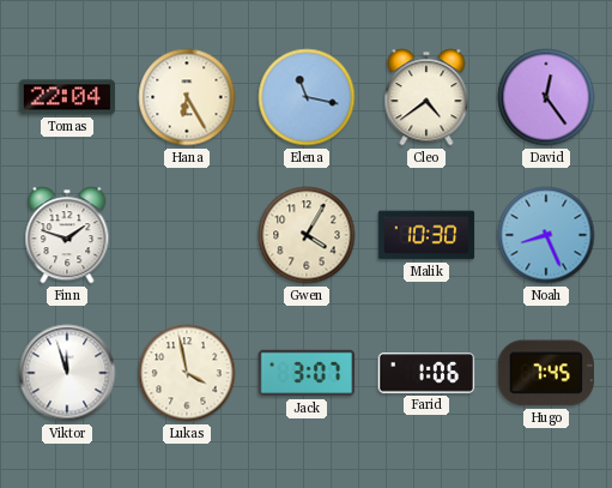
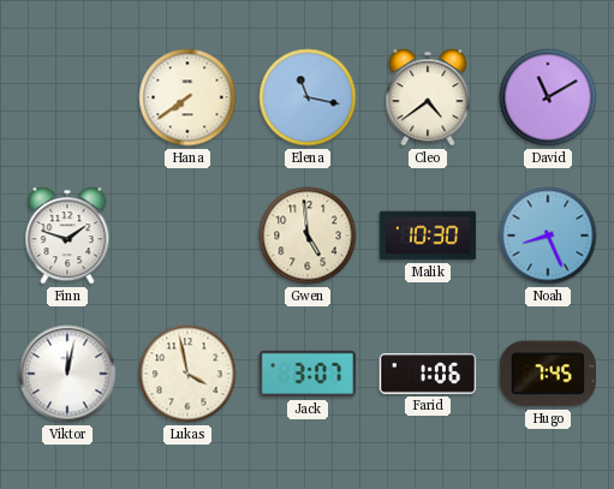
Tomas: 22:04 -> none (67, 97)
Hana: 6:25 -> 7:39 (187, 97)
David: 12:24 -> 11:10 (548, 97)
Gwen: 4:05 -> 4:59 (308, 235)
Viktor: 11:57 -> 12:02 (67, 374)
